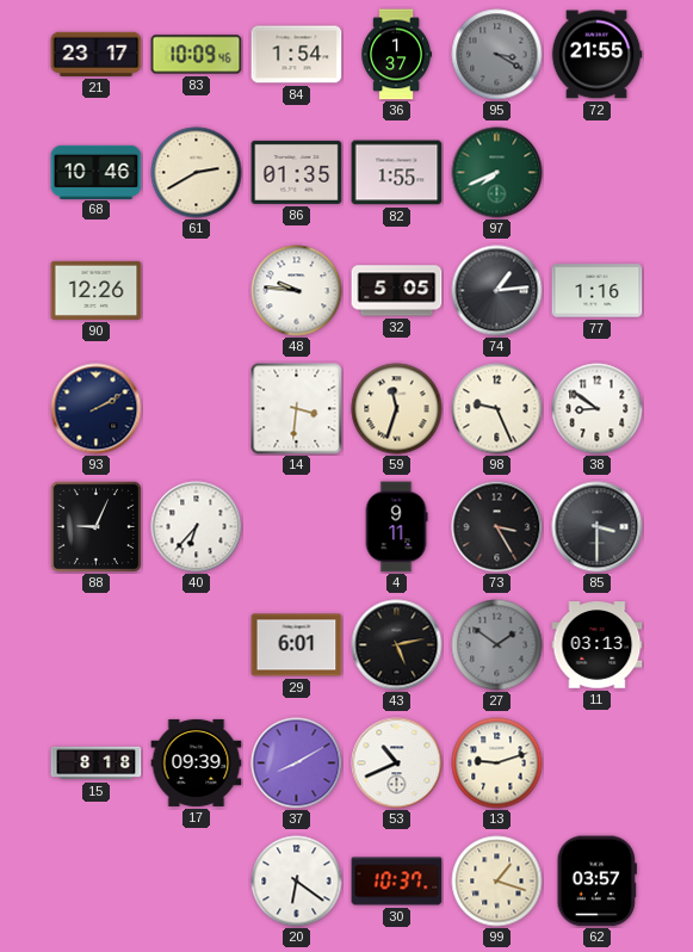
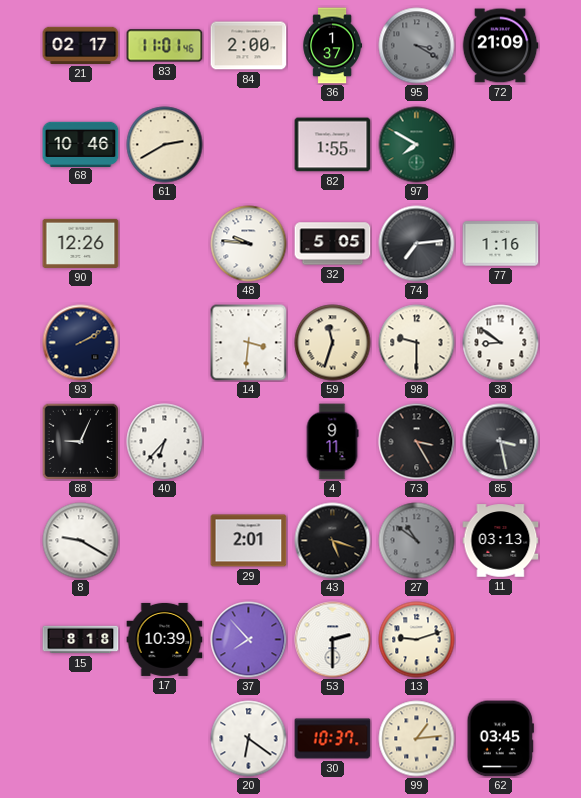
21: 23:17 -> 02:17 (81, 45)
83: 10:09 -> 11:01 (165, 46)
84: 1:54 -> 2:00 (249, 46)
72: 21:55 -> 21:09 (500, 46)
86: 01:35 -> none (297, 172)
97: 7:41 -> 7:50 (417, 145)
74: 1:14 -> 7:14 (417, 244)
98: 9:26 -> 9:30 (417, 343)
85: 3:30 -> 3:28 (501, 442)
8: none -> 9:20 (81, 541)
29: 6:01 -> 2:01 (249, 541)
43: 5:13 -> 5:18 (333, 541)
27: 1:51 -> 10:51 (417, 541)
17: 09:39 -> 10:39 (165, 639)
37: 8:10 -> 7:53 (249, 640)
53: 10:41 -> 2:30 (333, 640)
99: 1:18 -> 1:14 (417, 739)
62: 03:57 -> 03:45 (500, 739)
